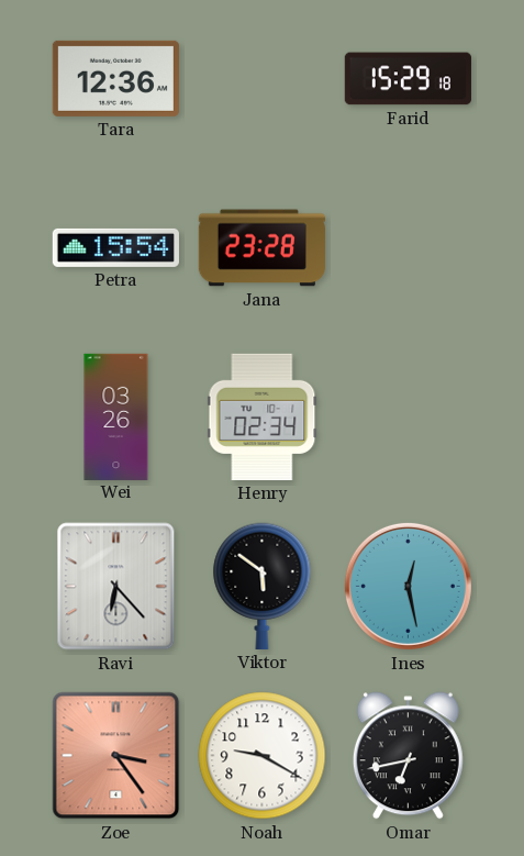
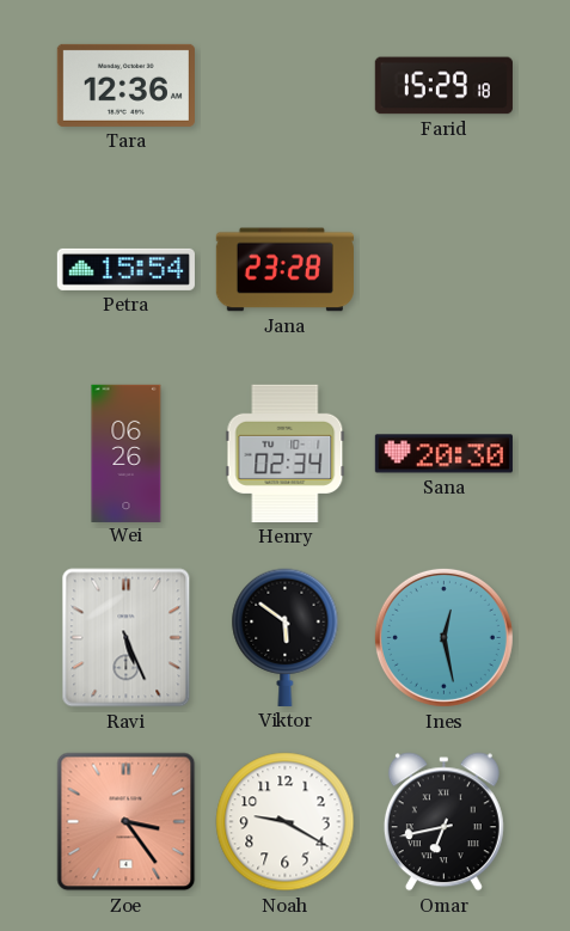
Wei: 03:26 -> 06:26 (127, 453)
Sana: none -> 20:30 (443, 454)
Ravi: 6:23 -> 5:26 (127, 638)
